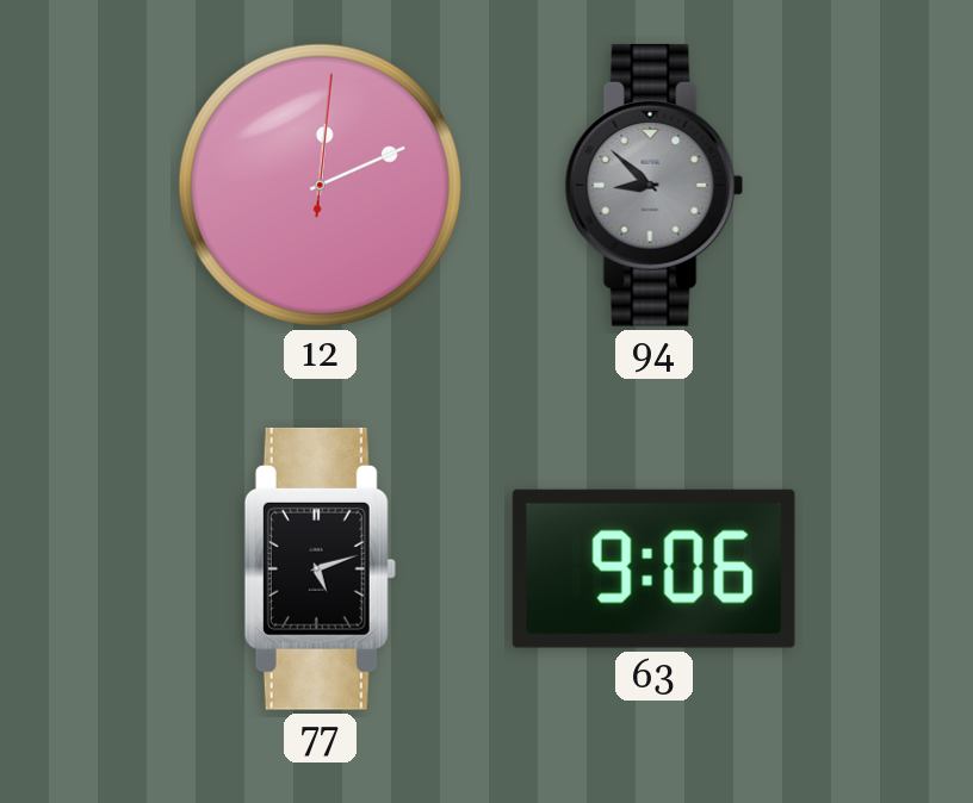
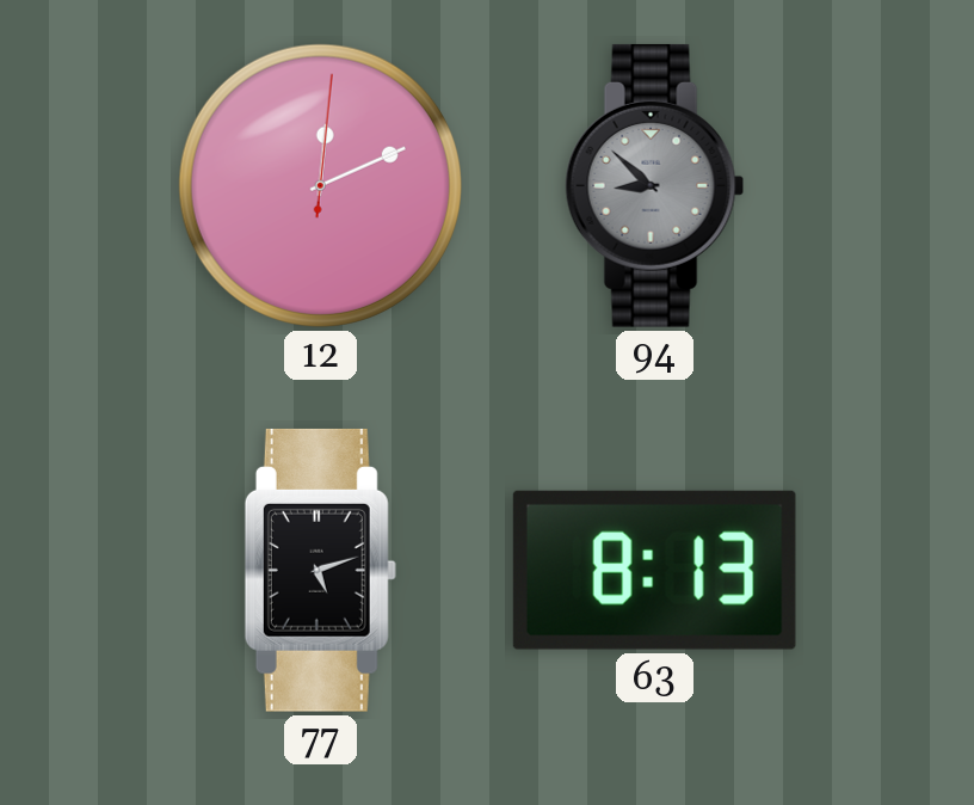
63: 9:06 -> 8:13 (654, 570)
